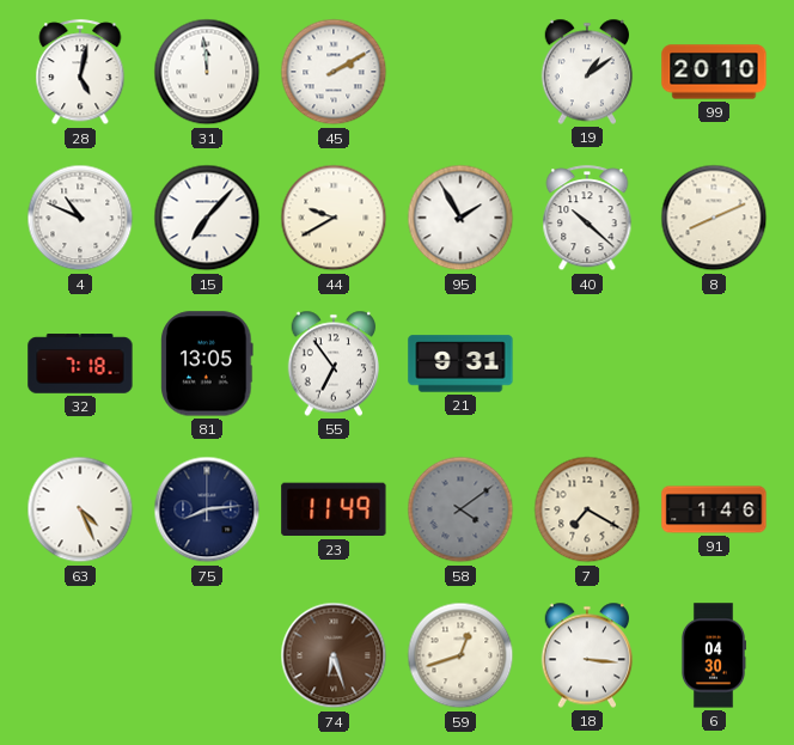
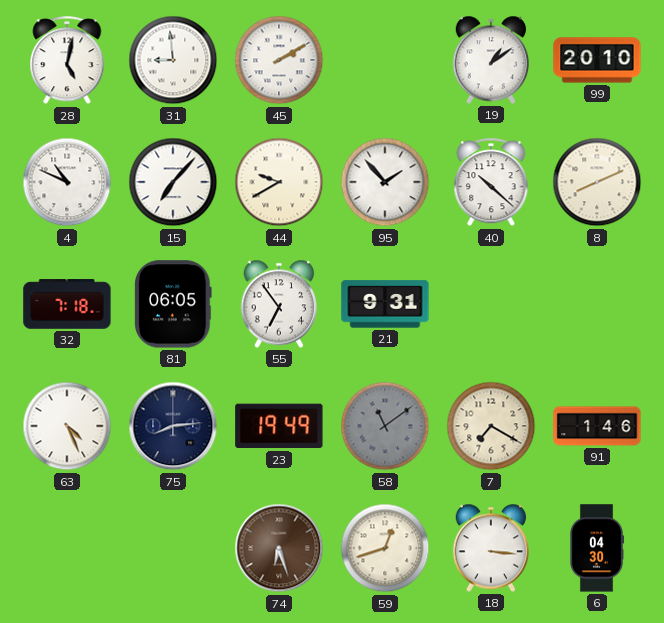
31: 11:59 -> 8:59 (173, 60)
95: 1:55 -> 1:53 (385, 182)
81: 13:05 -> 06:05 (173, 304)
23: 11:49 -> 19:49 (279, 426)
58: 4:09 -> 11:09 (385, 426)
